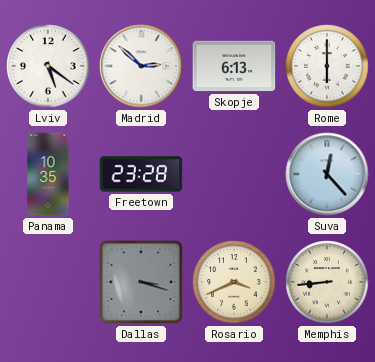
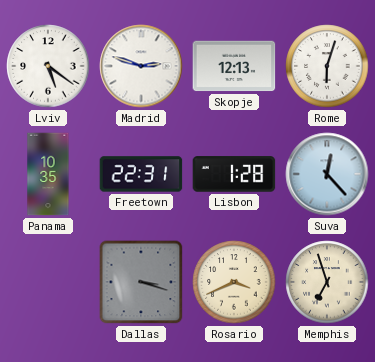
Madrid: 2:52 -> 2:48 (141, 66)
Skopje: 6:13 -> 12:13 (234, 66)
Rome: 6:00 -> 6:03 (327, 66)
Freetown: 23:28 -> 22:31 (141, 174)
Lisbon: none -> 1:28 (234, 174)
Memphis: 8:44 -> 6:57 (327, 282)
